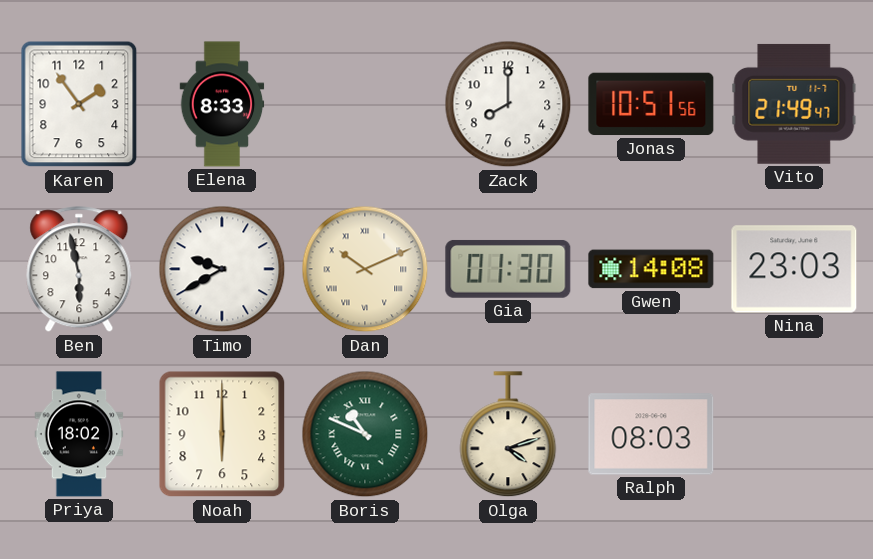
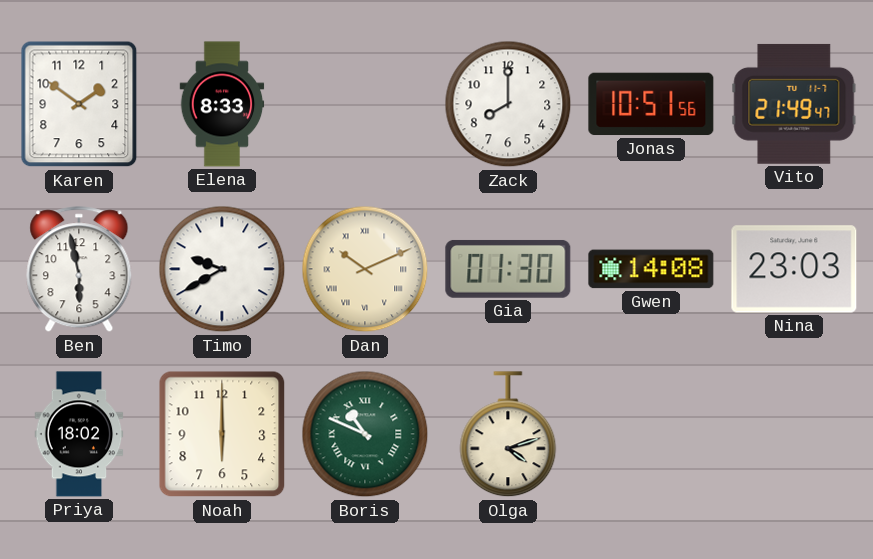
Karen: 1:54 -> 1:51 (79, 104)
Ralph: 08:03 -> none (651, 434)
